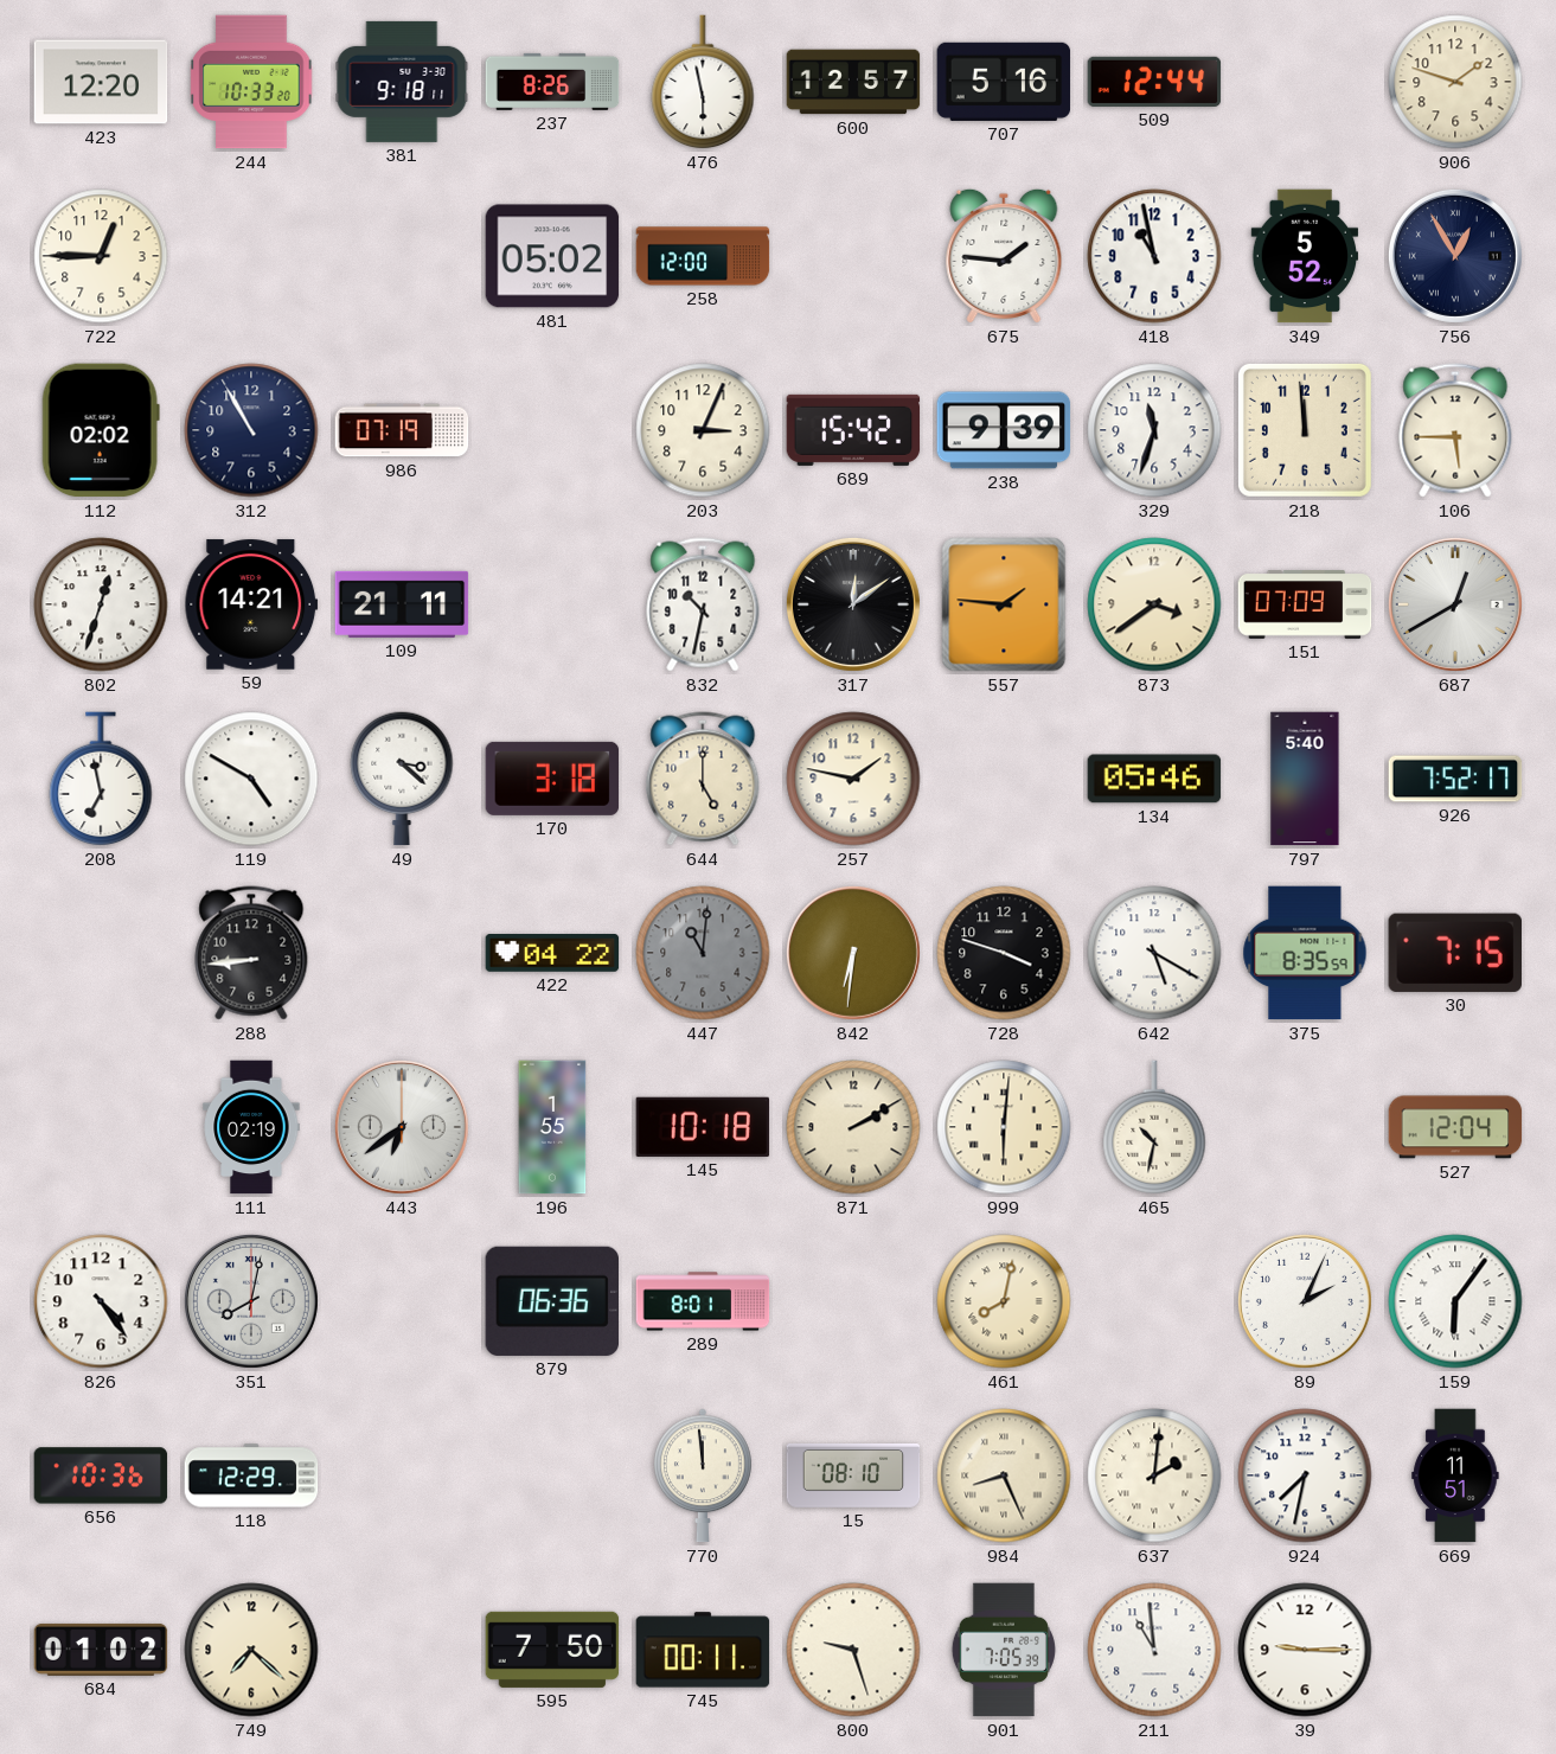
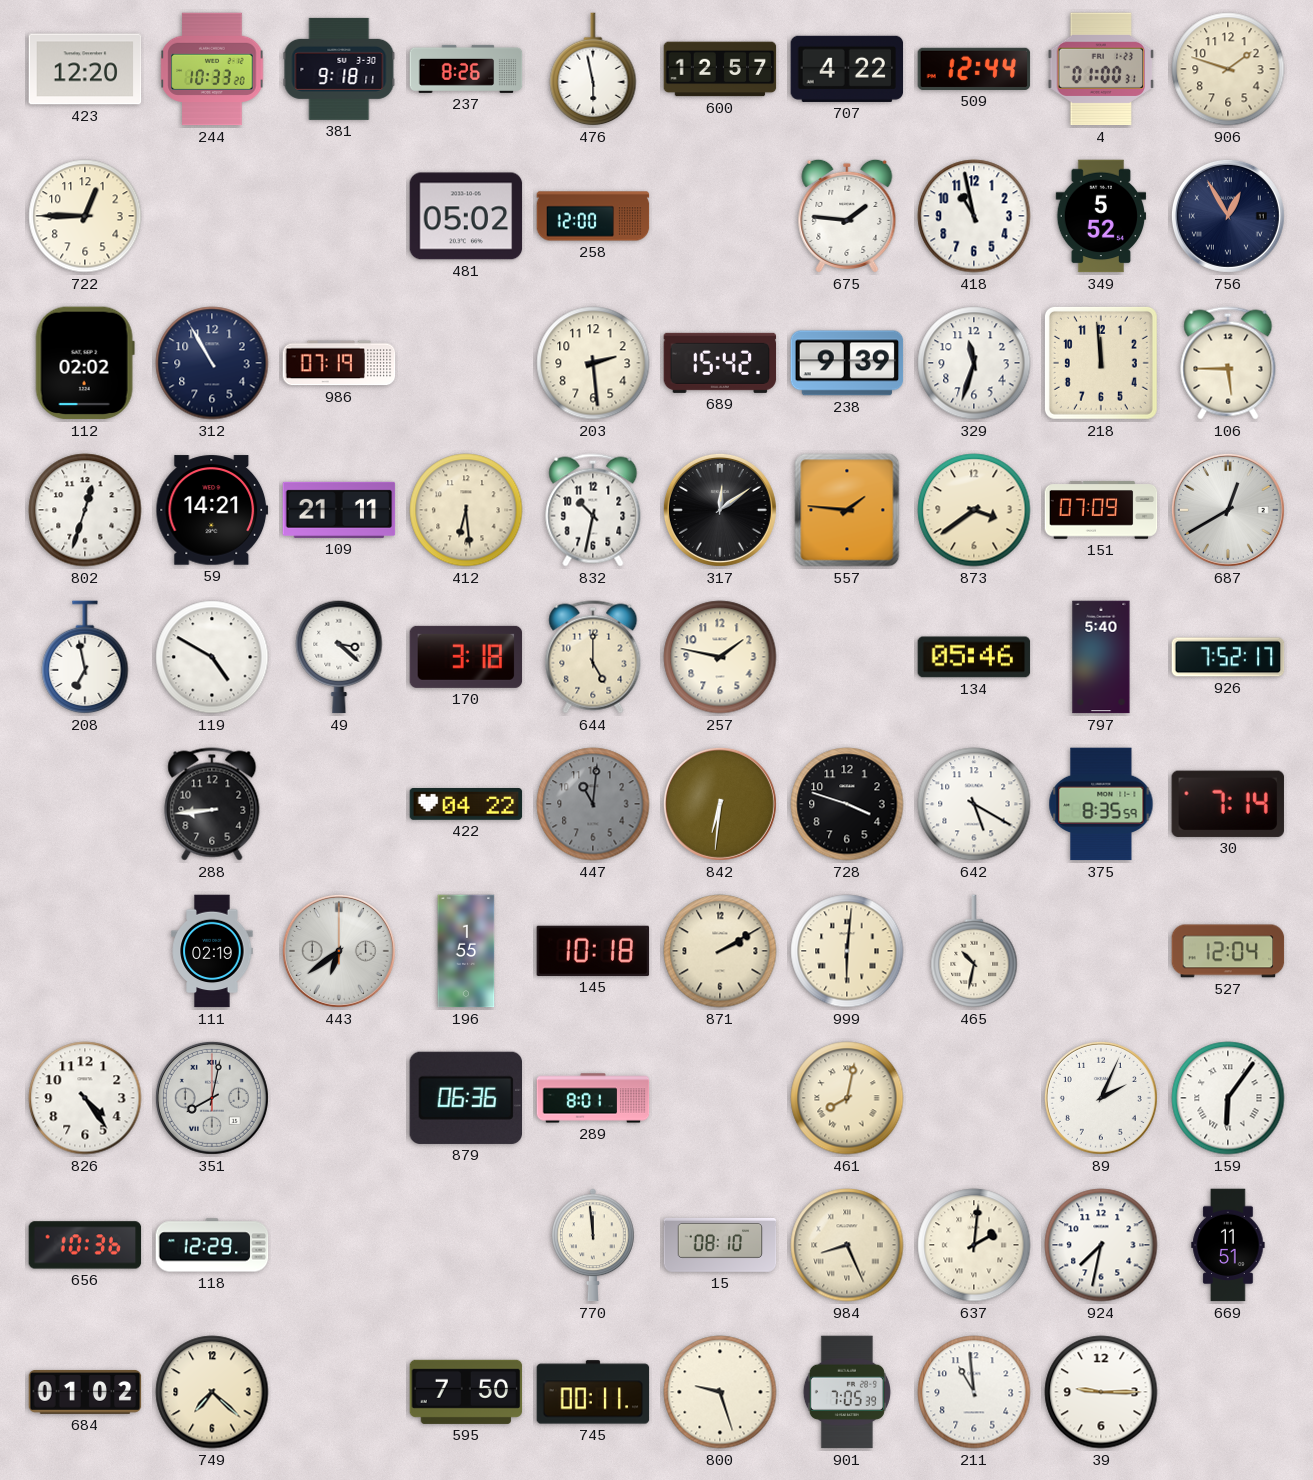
707: 5:16 -> 4:22 (847, 69)
4: none -> 01:00 (1101, 69)
203: 3:04 -> 2:29 (593, 363)
412: none -> 6:29 (466, 510)
30: 7:15 -> 7:14 (1228, 804)
